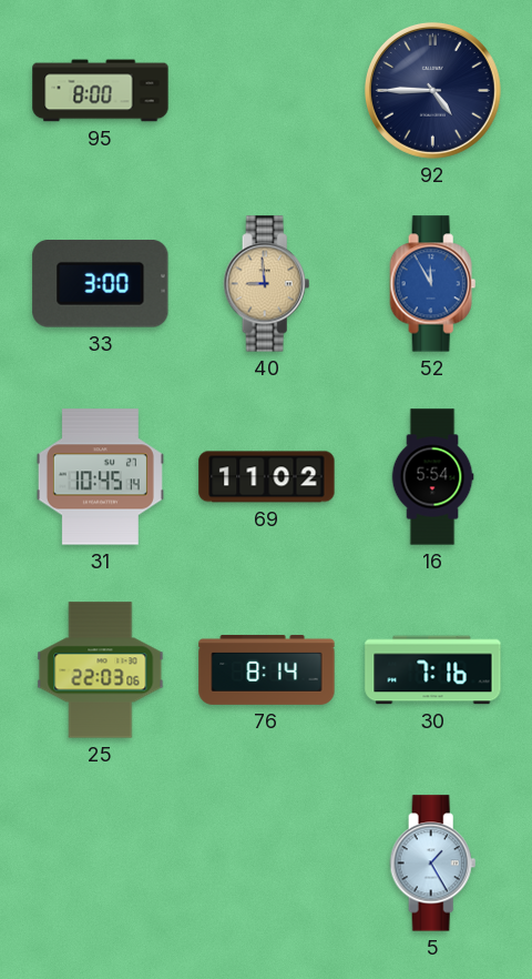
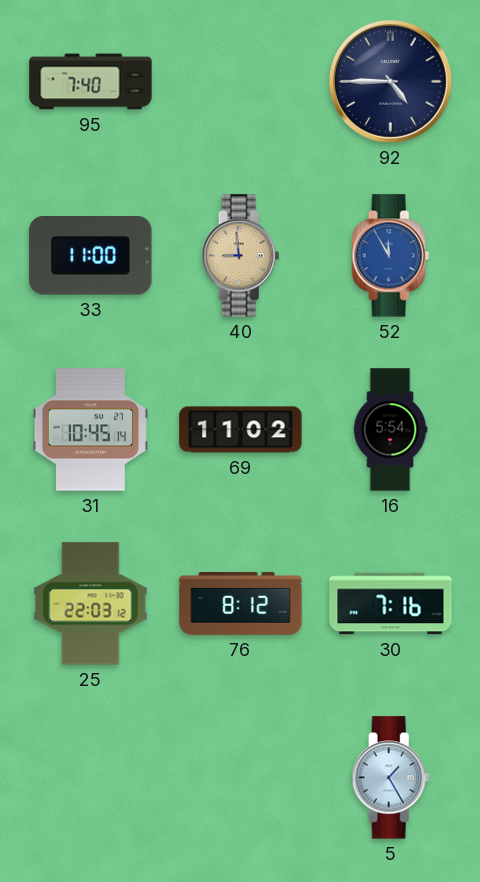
95: 8:00 -> 7:40 (91, 82)
33: 3:00 -> 11:00 (91, 256)
25: 22:03:06 -> 22:03:12 (91, 604)
76: 8:14 -> 8:12 (241, 603)
